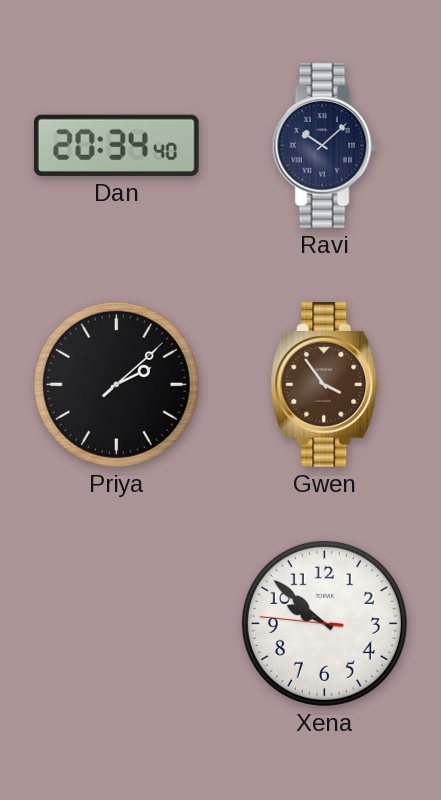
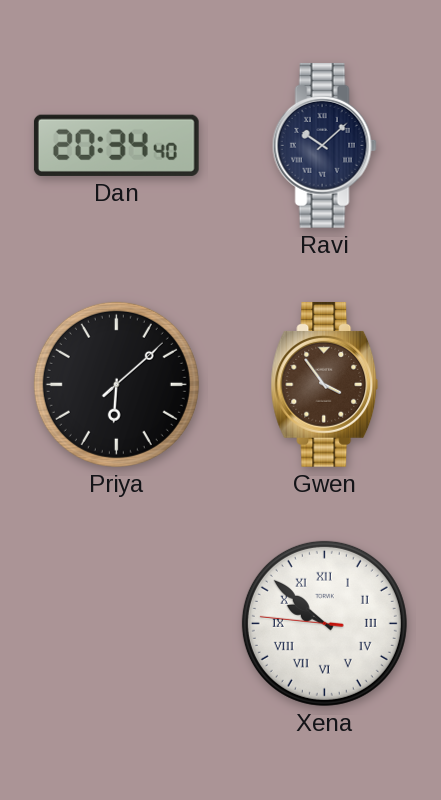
Priya: 2:08 -> 6:08 (116, 384)
Xena numerals: Arabic -> Roman (324, 623)
